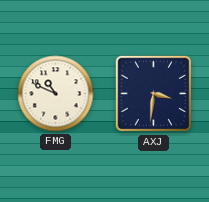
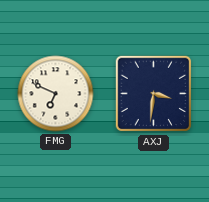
FMG: 10:49 -> 6:49 (56, 94)
